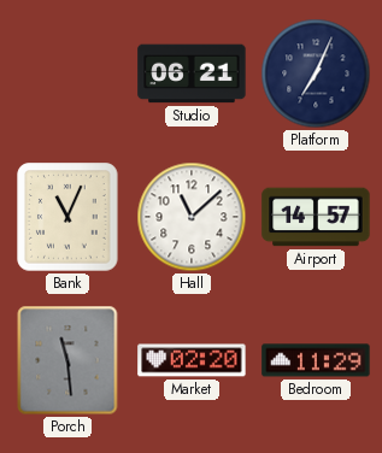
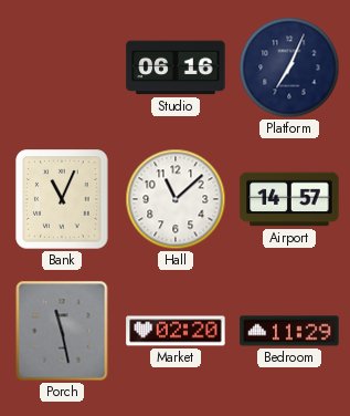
Studio: 06:21 -> 06:16 (176, 67)
Porch: 11:29 -> 11:28 (62, 331)
